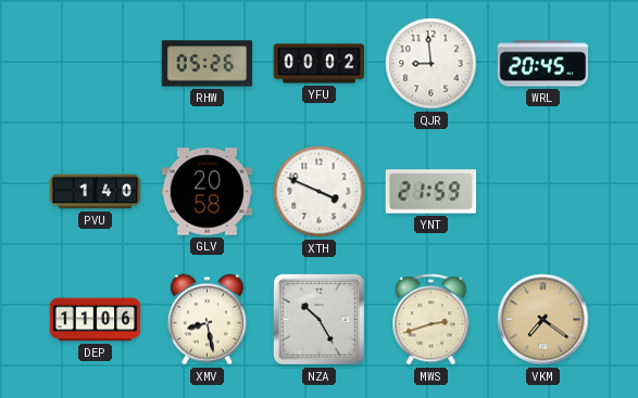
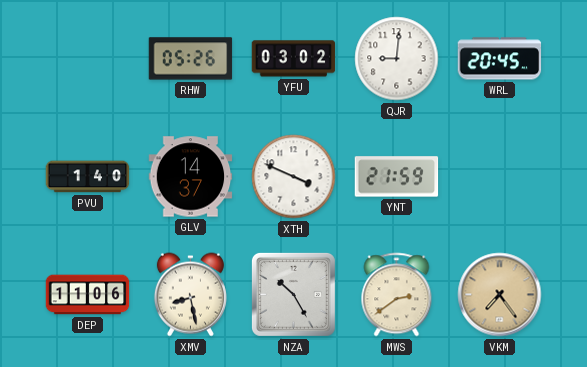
YFU: 00:02 -> 03:02 (294, 59)
QJR: 8:59 -> 9:01 (397, 59)
GLV: 20:58 -> 14:37 (191, 177)
MWS: 2:42 -> 2:39 (397, 295)
VKM: 7:21 -> 7:24 (500, 295)
